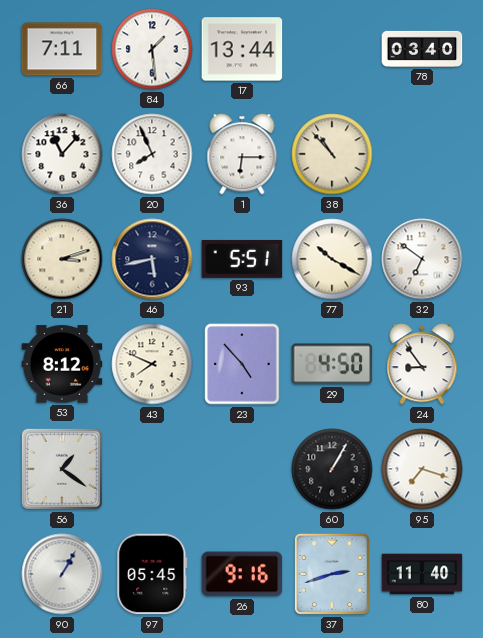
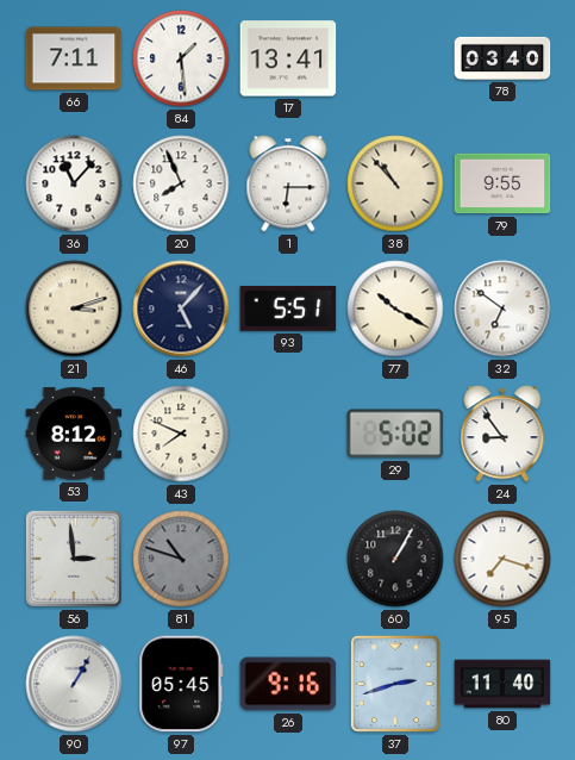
17: 13:44 -> 13:41 (288, 58)
79: none -> 9:55 (502, 183)
46: 5:43 -> 5:07 (181, 309)
23: 4:53 -> none (242, 364)
29: 4:50 -> 5:02 (395, 434)
56: 1:21 -> 2:59 (74, 559)
81: none -> 10:48 (181, 559)
